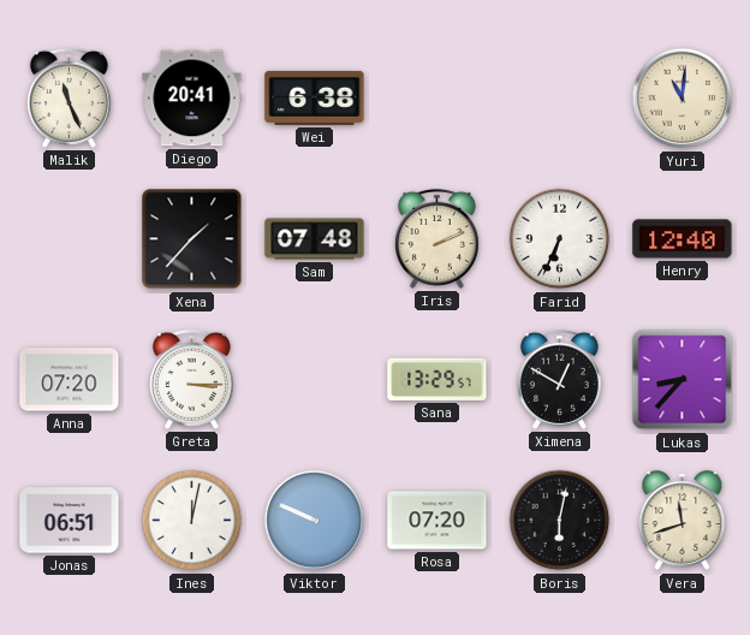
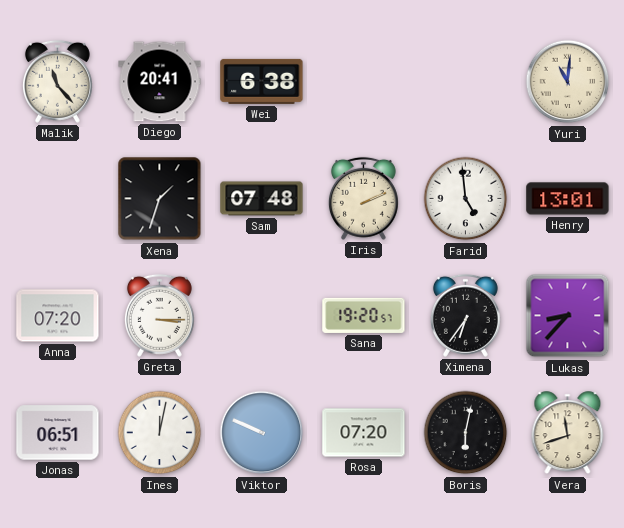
Malik: 11:26 -> 11:23 (57, 81)
Xena: 1:37 -> 1:33 (160, 199)
Farid: 6:34 -> 4:59 (466, 199)
Henry: 12:40 -> 13:01 (568, 199)
Sana: 13:29 -> 19:20 (364, 315)
Ximena: 12:50 -> 6:36 (465, 315)
